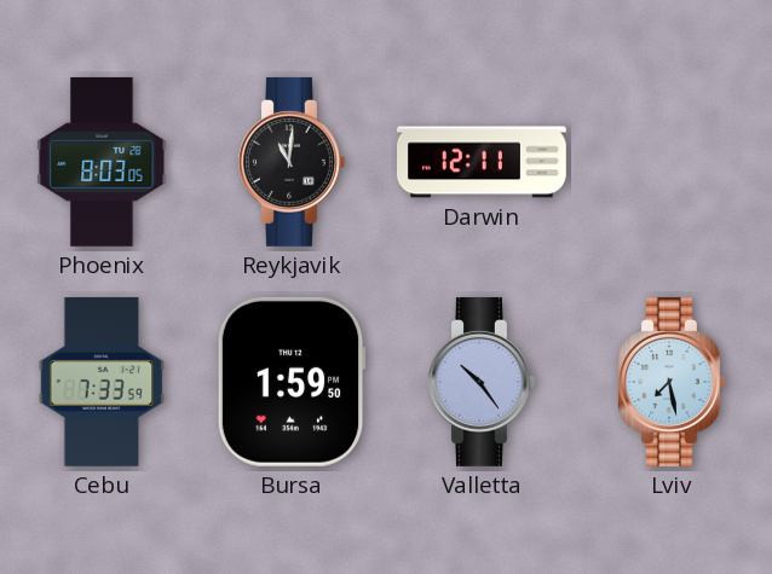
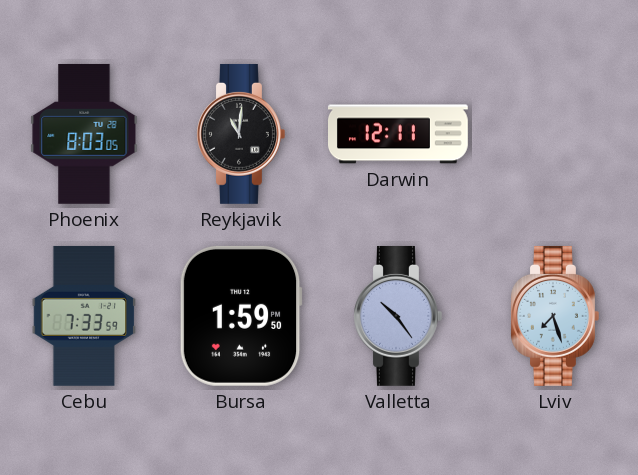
Lviv: 7:28 -> 7:27 (555, 316)
